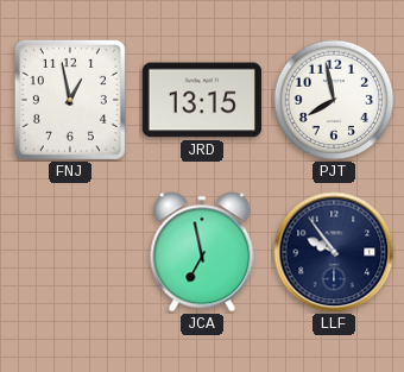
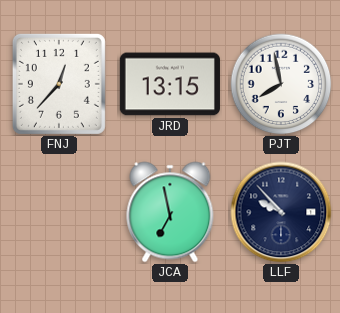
FNJ: 12:58 -> 12:37 (59, 84)
LLF: 9:54 -> 9:53 (281, 212)
